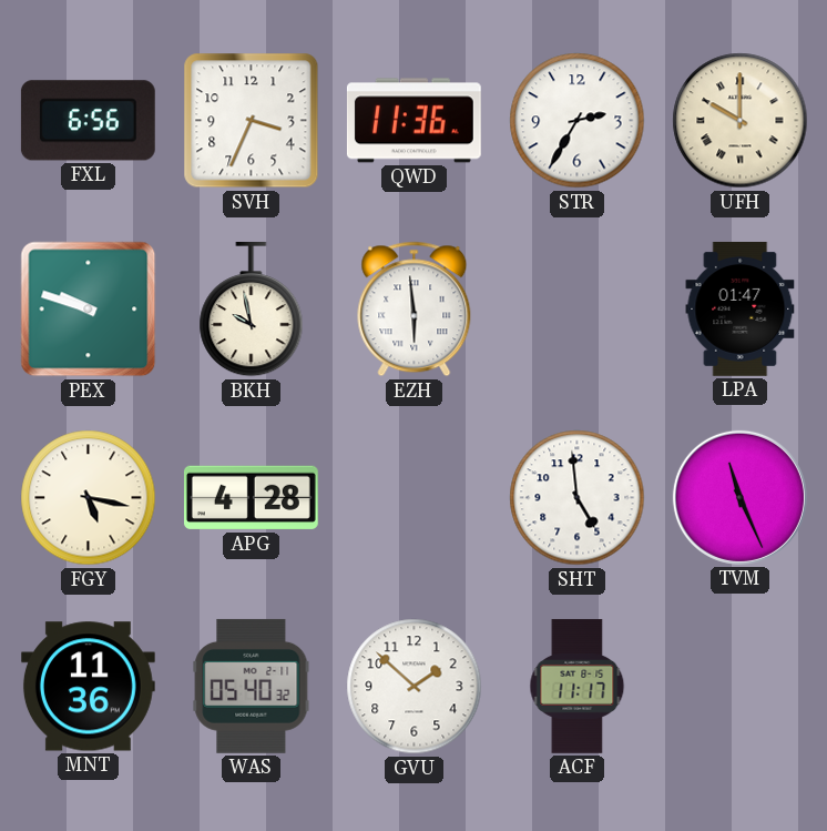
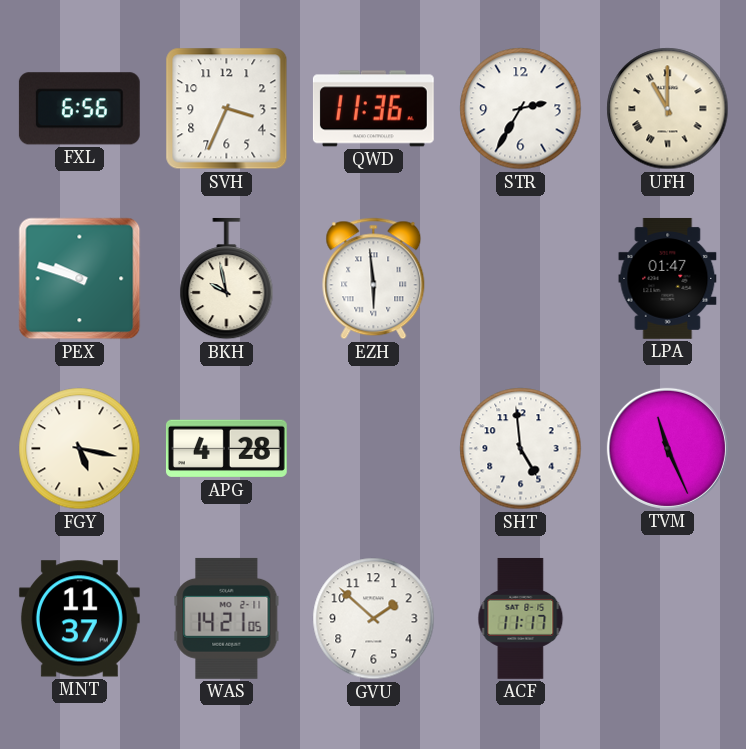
UFH: 10:00 -> 11:00 (668, 109)
MNT: 11:36 -> 11:37 (79, 619)
WAS: 05:40 -> 14:21 (227, 618)
